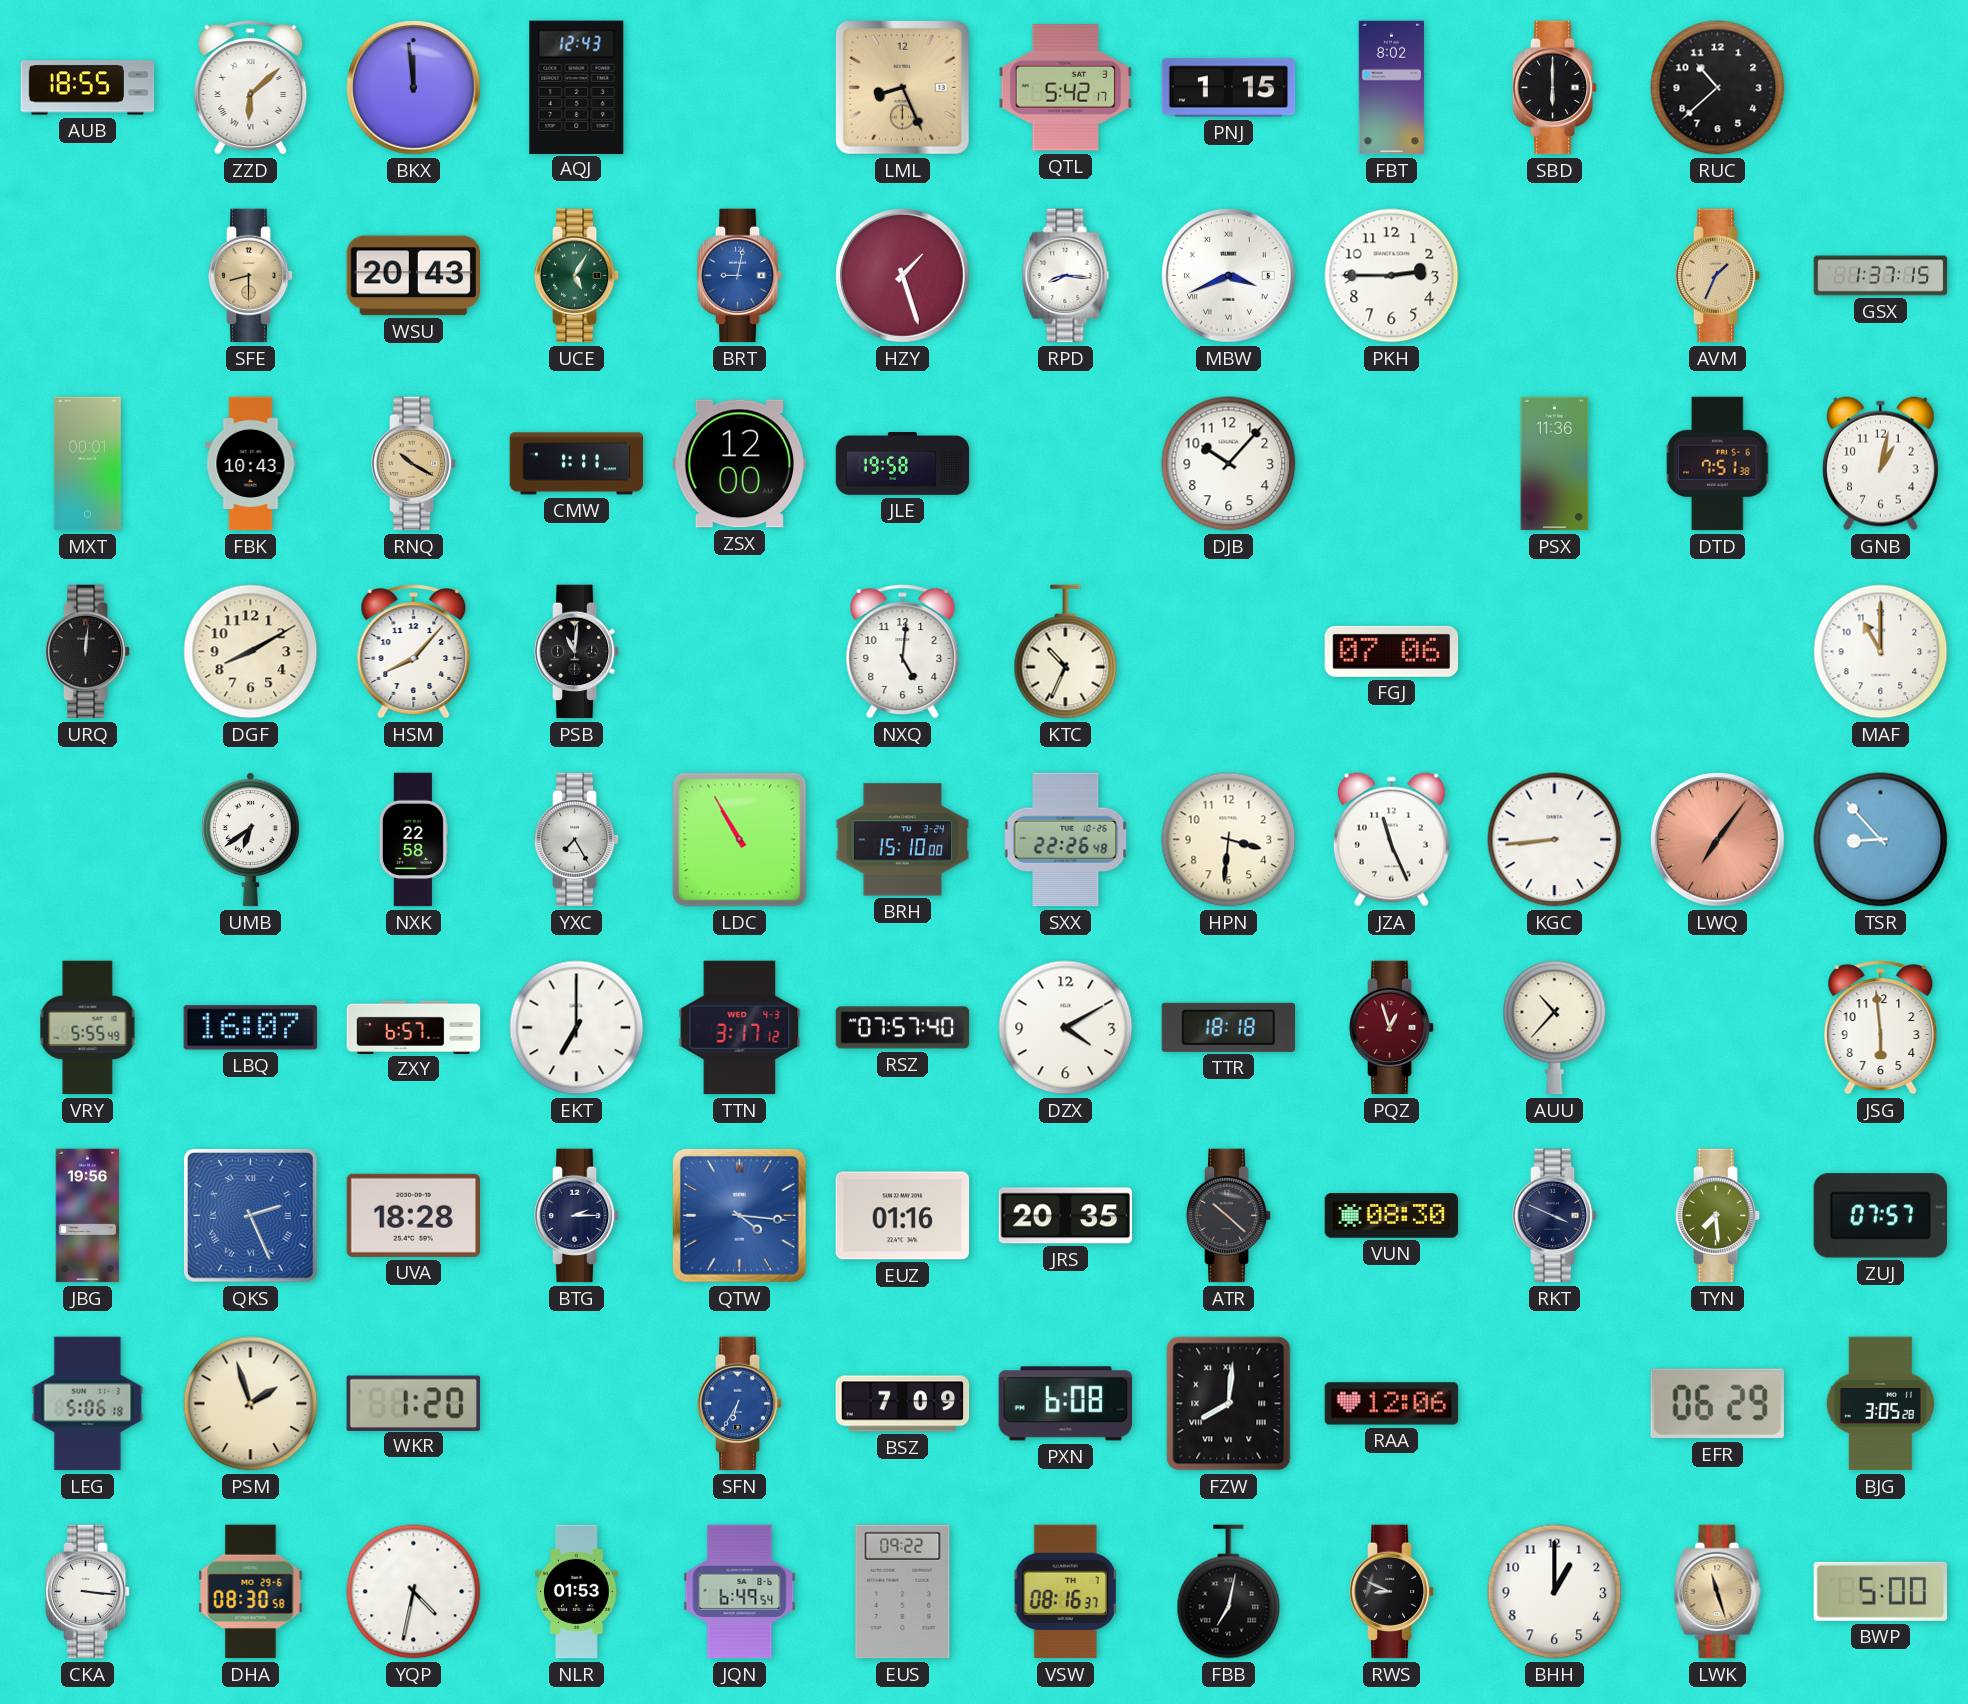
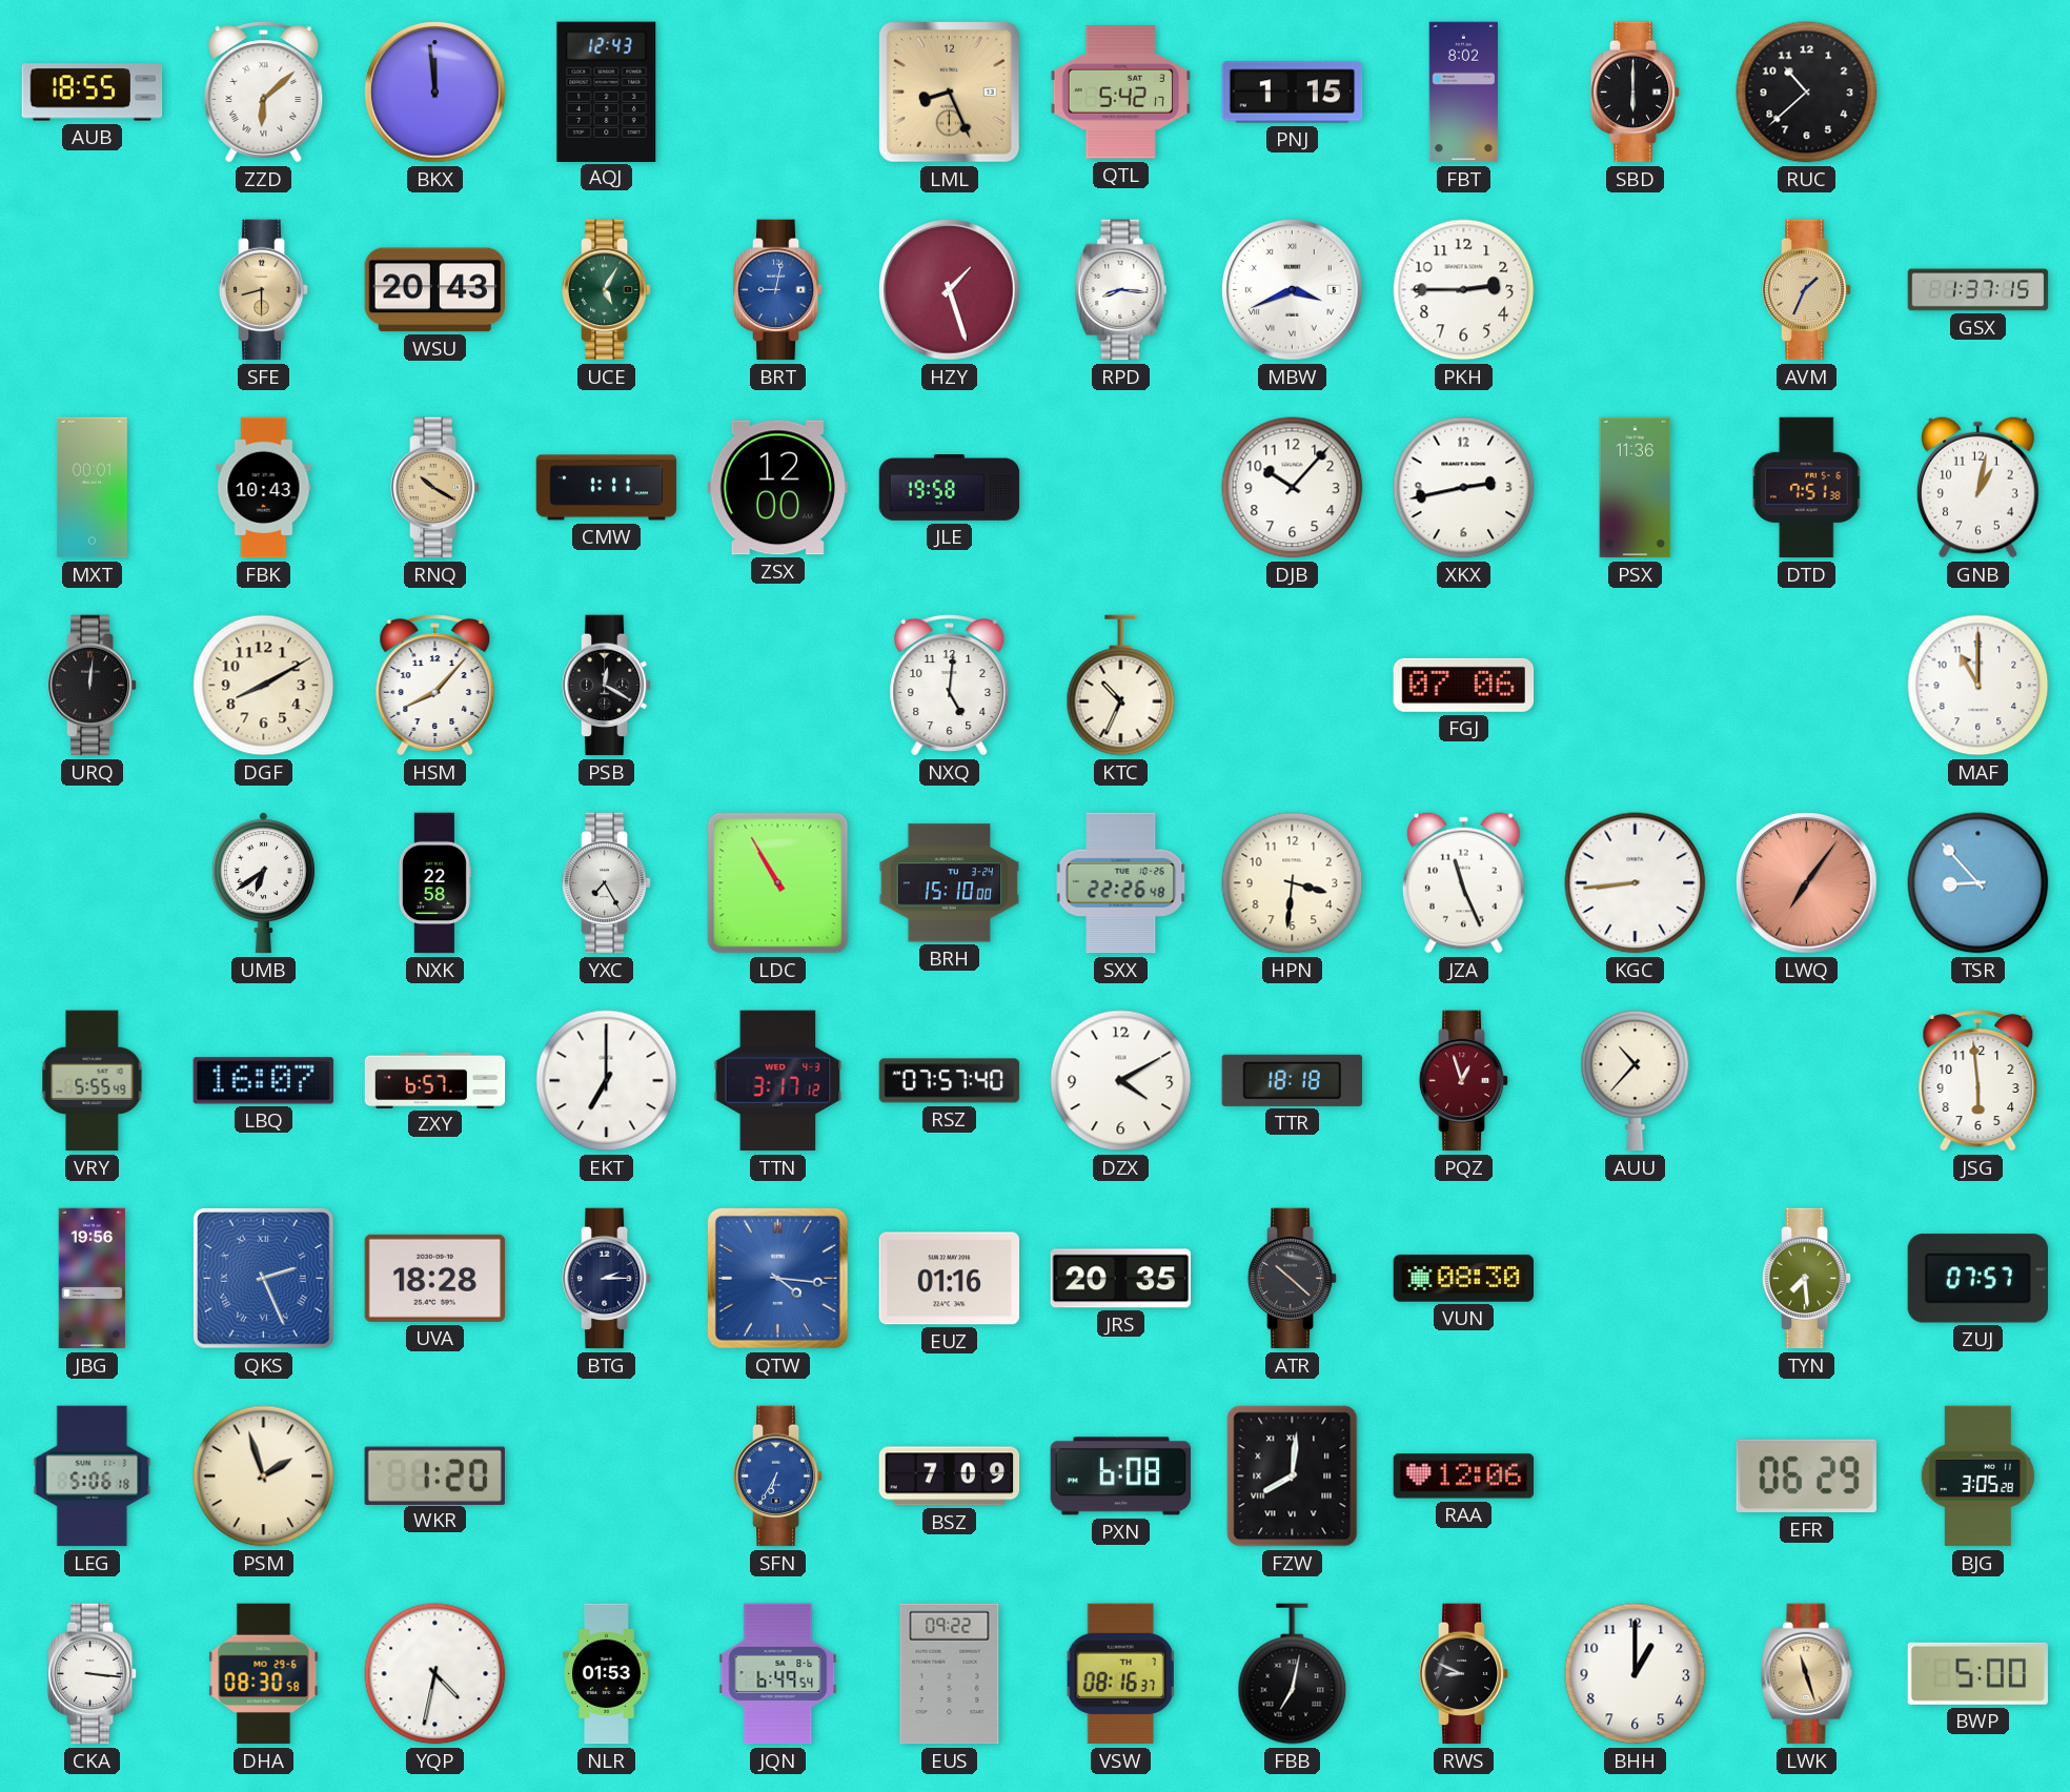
XKX: none -> 2:43 (1464, 488)
PSB: 11:01 -> 12:20 (607, 686)
RKT: 3:49 -> none (1555, 1216)
